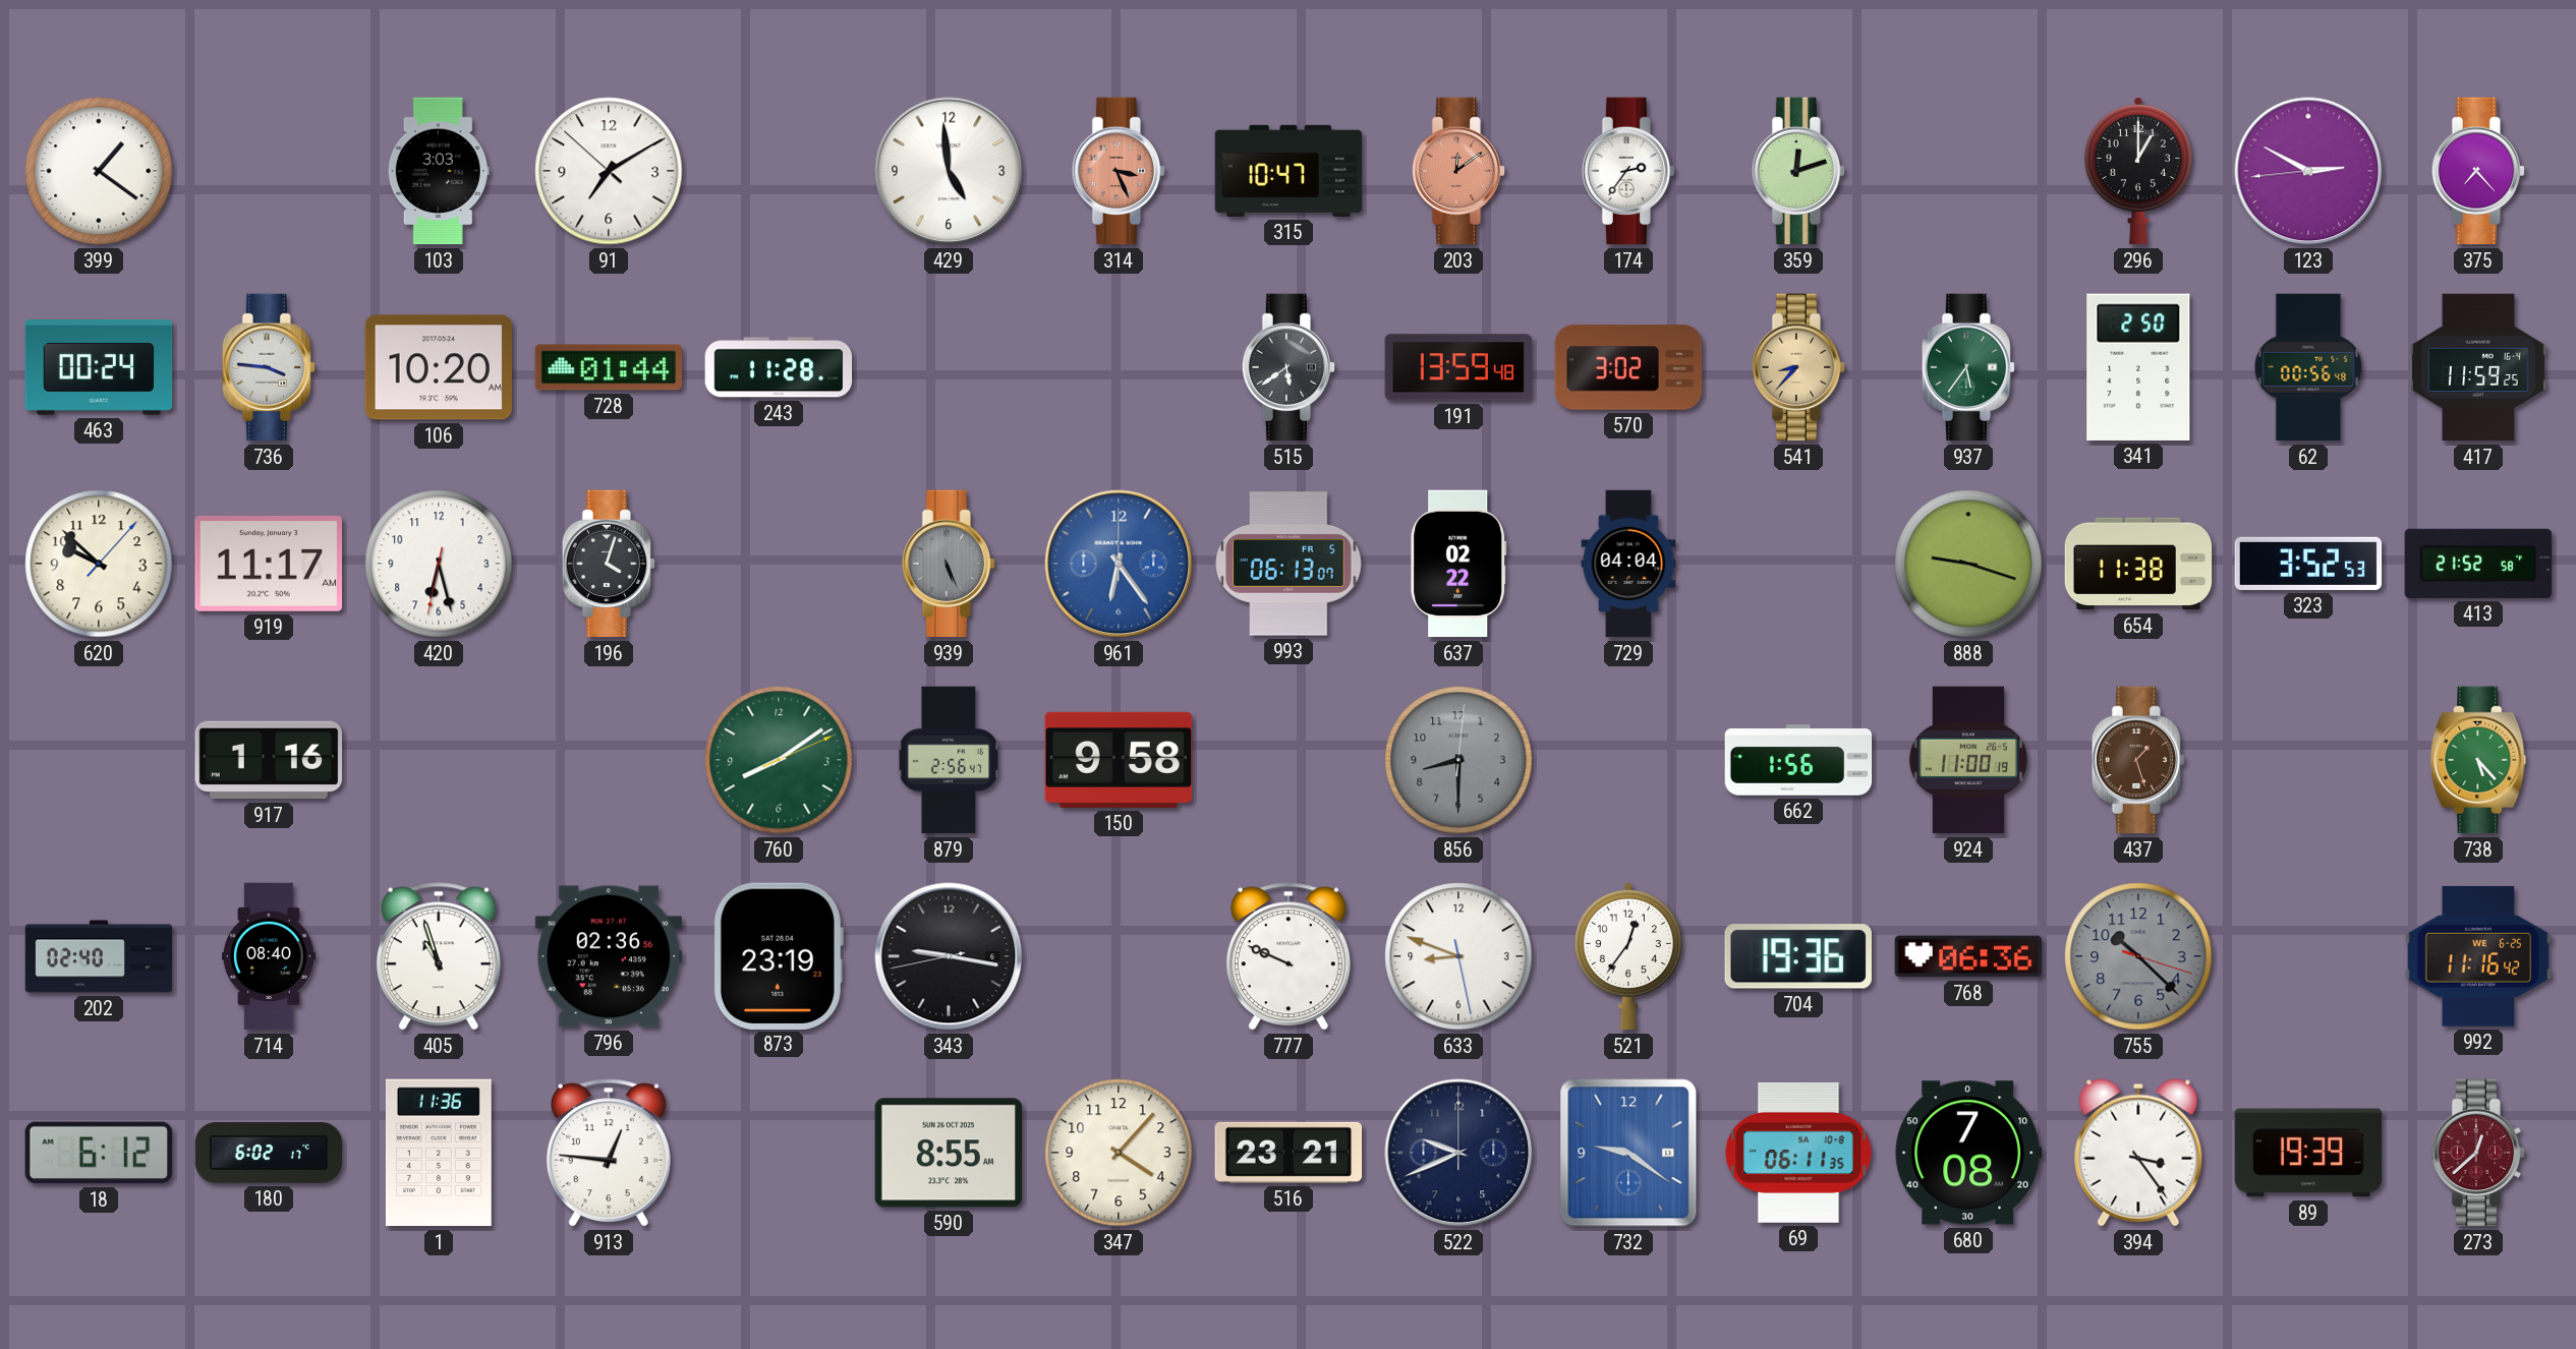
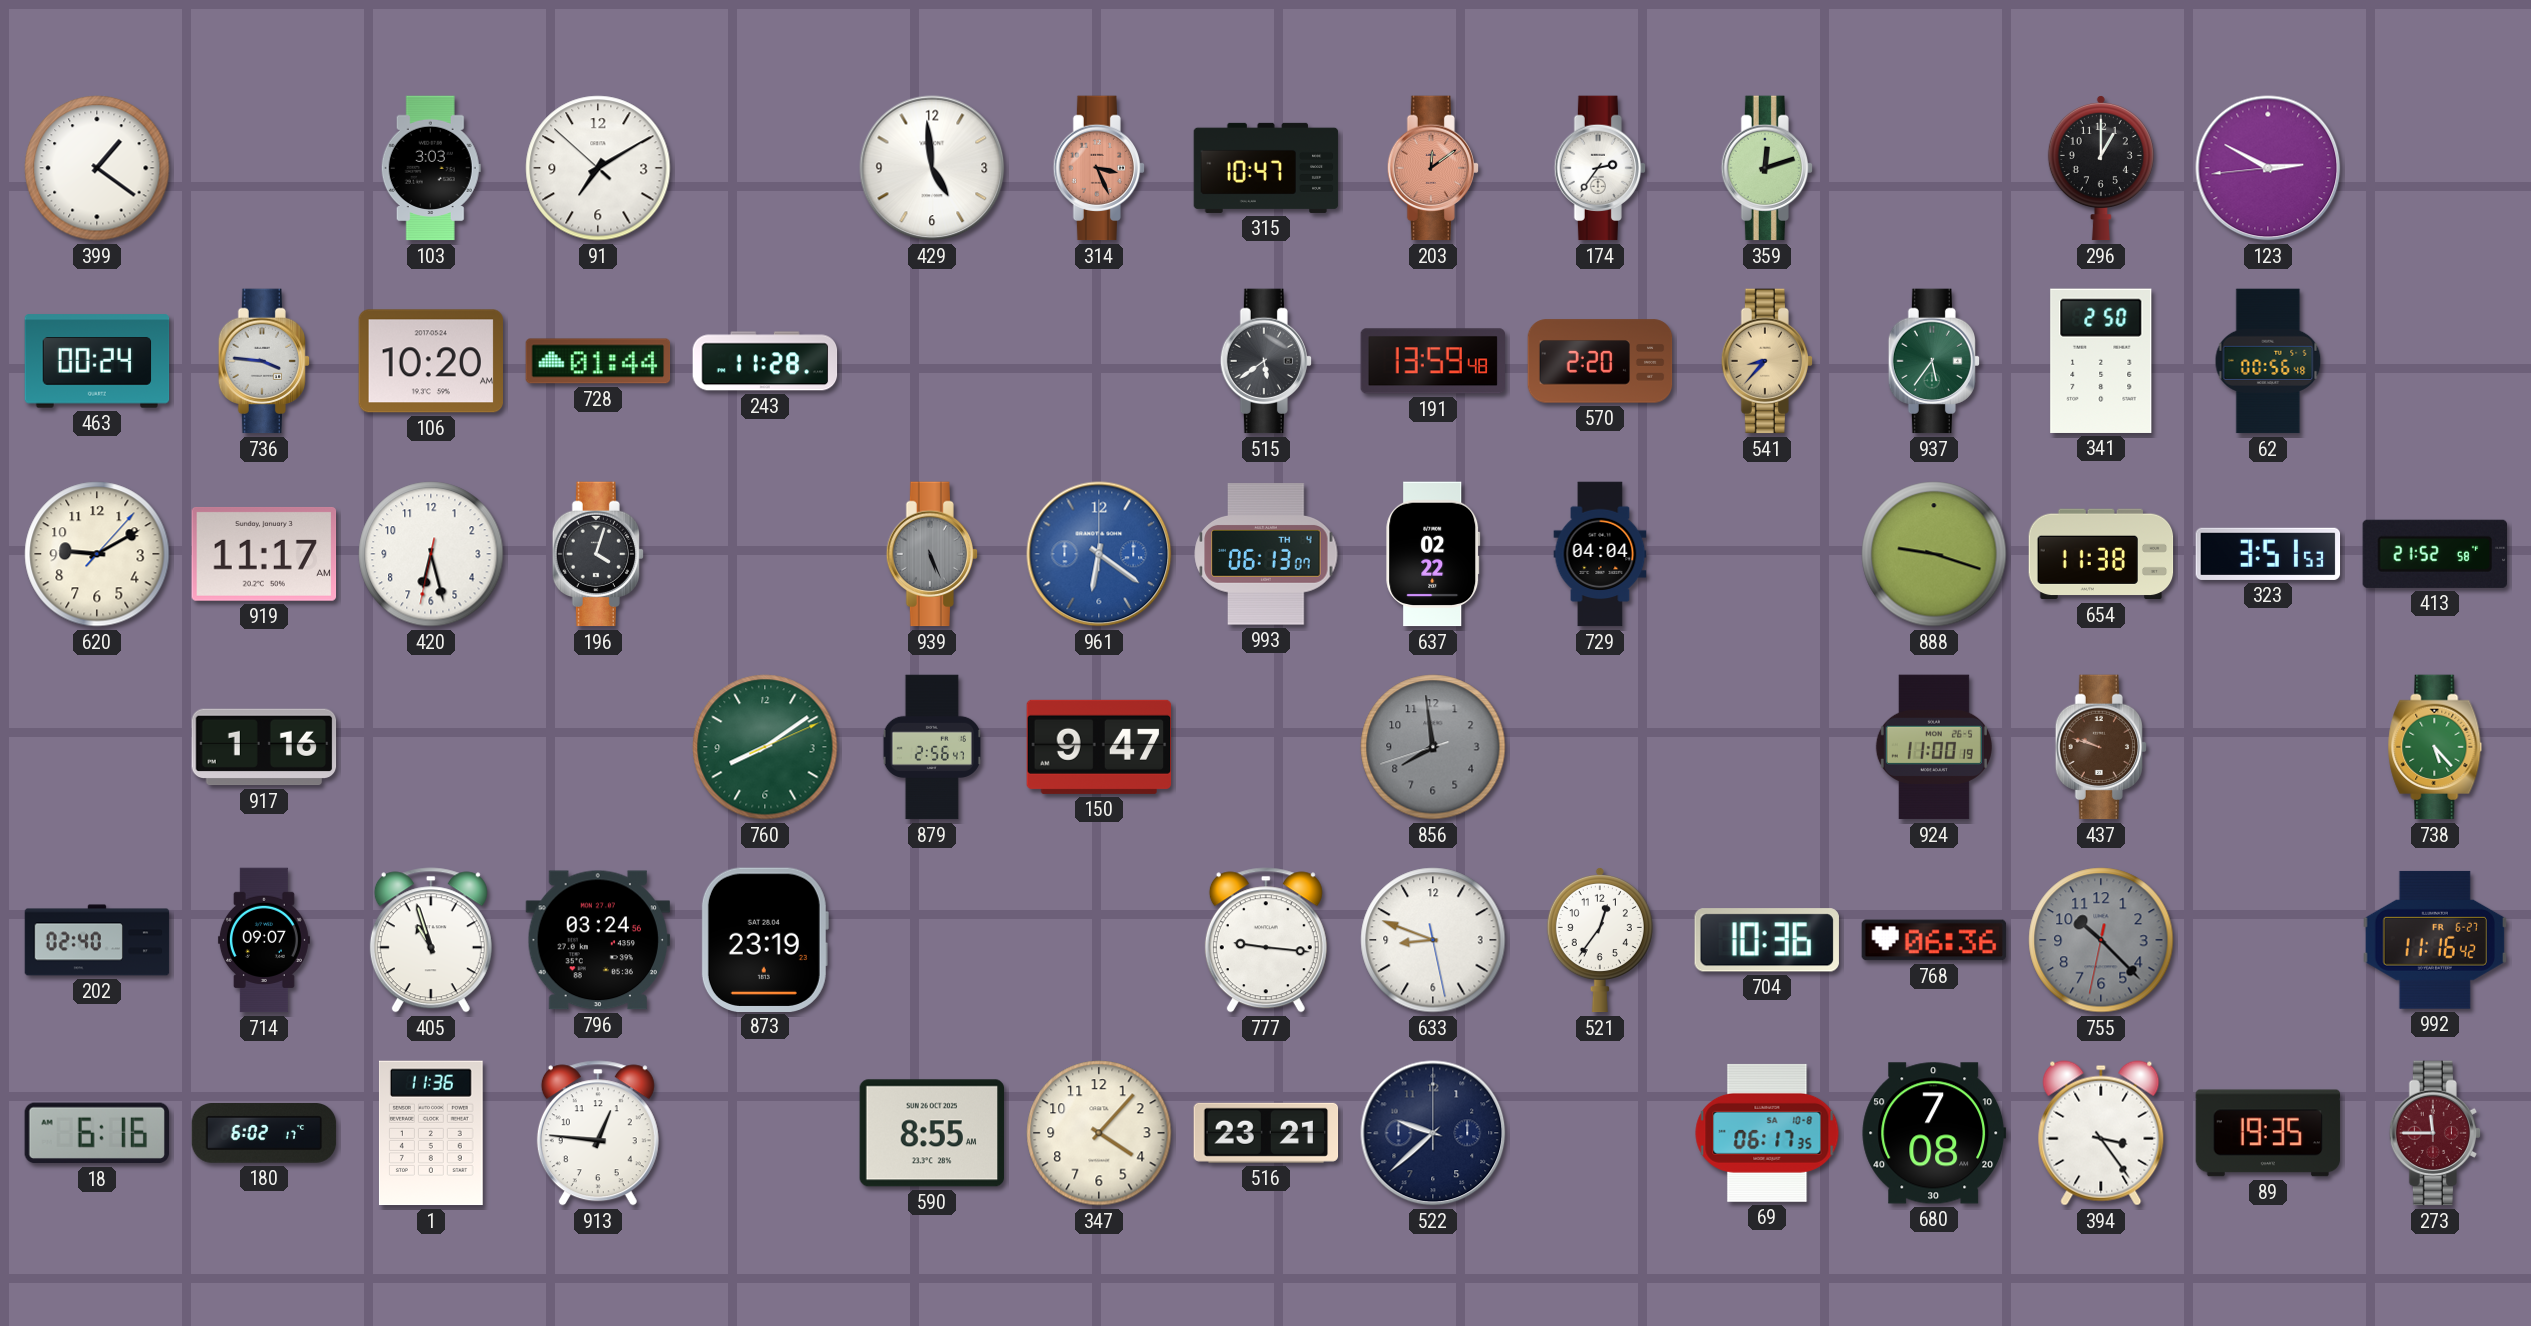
375: 7:23 -> none (2477, 171)
570: 3:02 -> 2:20 (1600, 361)
417: 11:59 -> none (2478, 367)
620: 9:52 -> 9:10 (97, 554)
961: 6:24 -> 6:21 (1099, 554)
993 date: FR 5 -> TH 4 (1266, 554)
323: 3:52 -> 3:51 (2268, 554)
150: 9:58 -> 9:47 (1099, 747)
856: 8:30 -> 7:58 (1433, 747)
662: 1:56 -> none (1798, 760)
437: 1:27 -> 9:48 (2100, 747)
714: 08:40 -> 09:07 (264, 940)
796: 02:36 -> 03:24 (597, 940)
343: 9:16 -> none (949, 956)
777: 9:49 -> 9:16 (1266, 940)
704: 19:36 -> 10:36 (1767, 940)
755: 10:22:18 -> 10:22:32 (2101, 940)
992 date: WE 6-25 -> FR 6-27 (2434, 940)
18: 6:12 -> 6:16 (96, 1133)
522: 9:41 -> 9:38 (1433, 1133)
732: 9:21 -> none (1628, 1153)
69: 06:11 -> 06:17 (1767, 1133)
89: 19:39 -> 19:35 (2268, 1133)
273: 12:38 -> 11:45 (2434, 1133)
